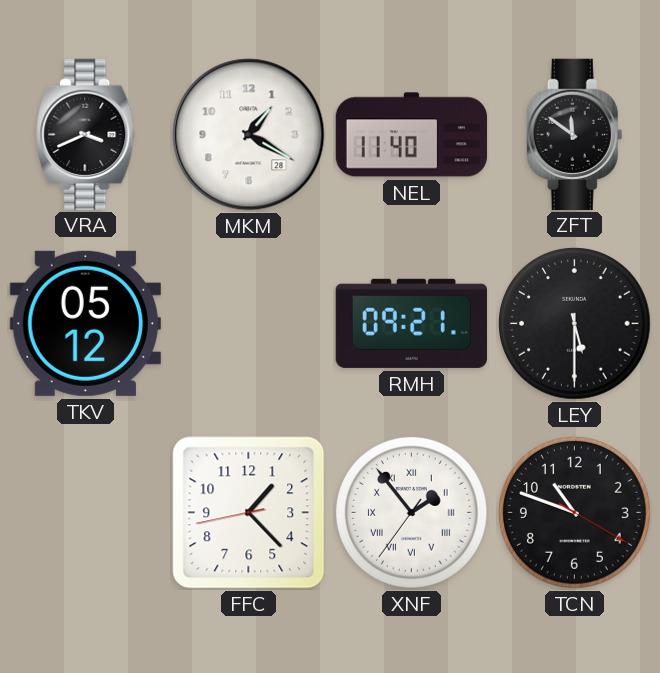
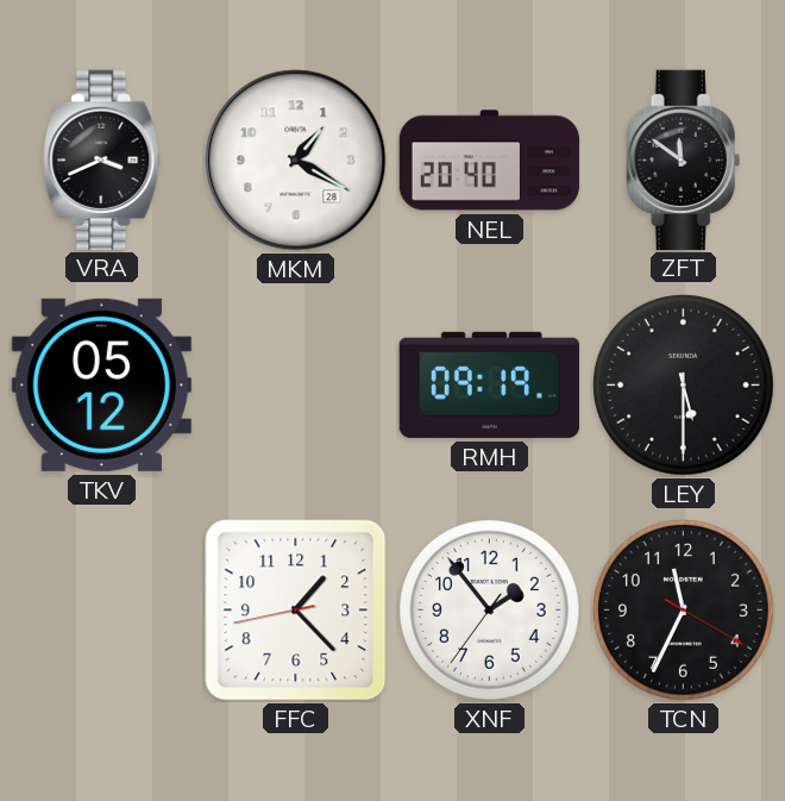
NEL: 11:40 -> 20:40 (489, 161)
RMH: 09:21 -> 09:19 (489, 384)
XNF numerals: Roman -> Arabic (490, 611)
TCN: 10:48 -> 11:34 (684, 611)
